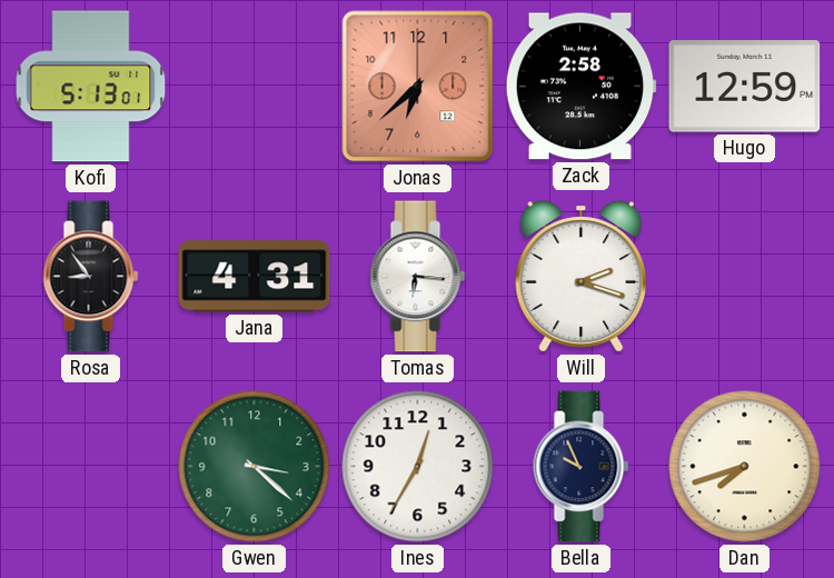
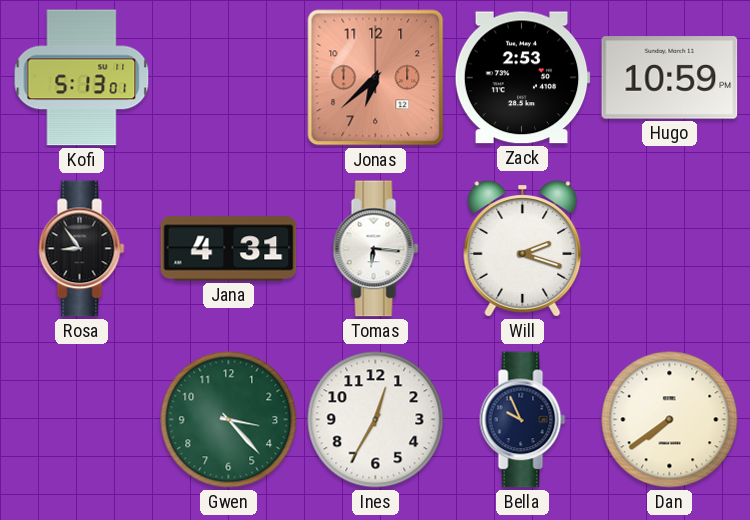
Zack: 2:58 -> 2:53 (522, 78)
Hugo: 12:59 -> 10:59 (670, 78)
Gwen: 3:22 -> 3:23 (229, 420)
Dan: 7:42 -> 7:39 (670, 420)
